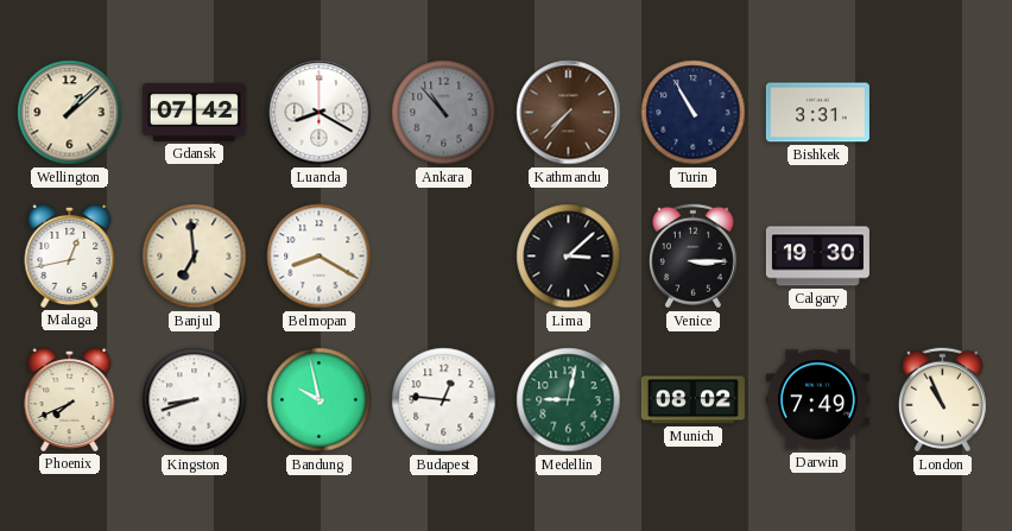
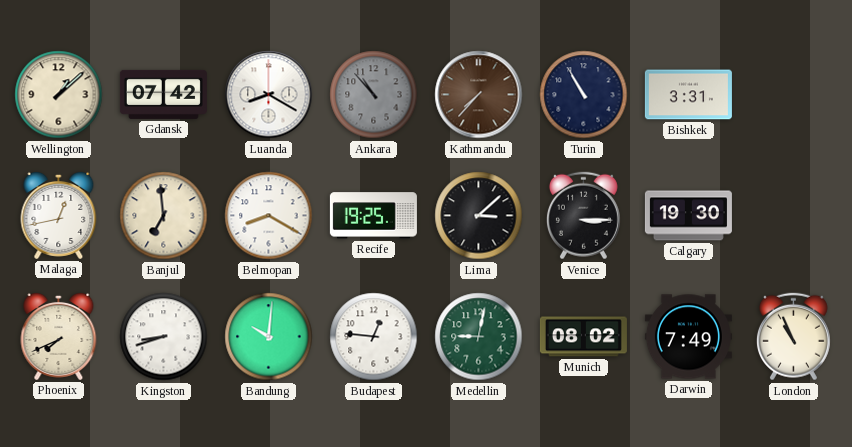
Recife: none -> 19:25 (373, 216)
Bandung: 9:58 -> 10:01 (269, 337)
